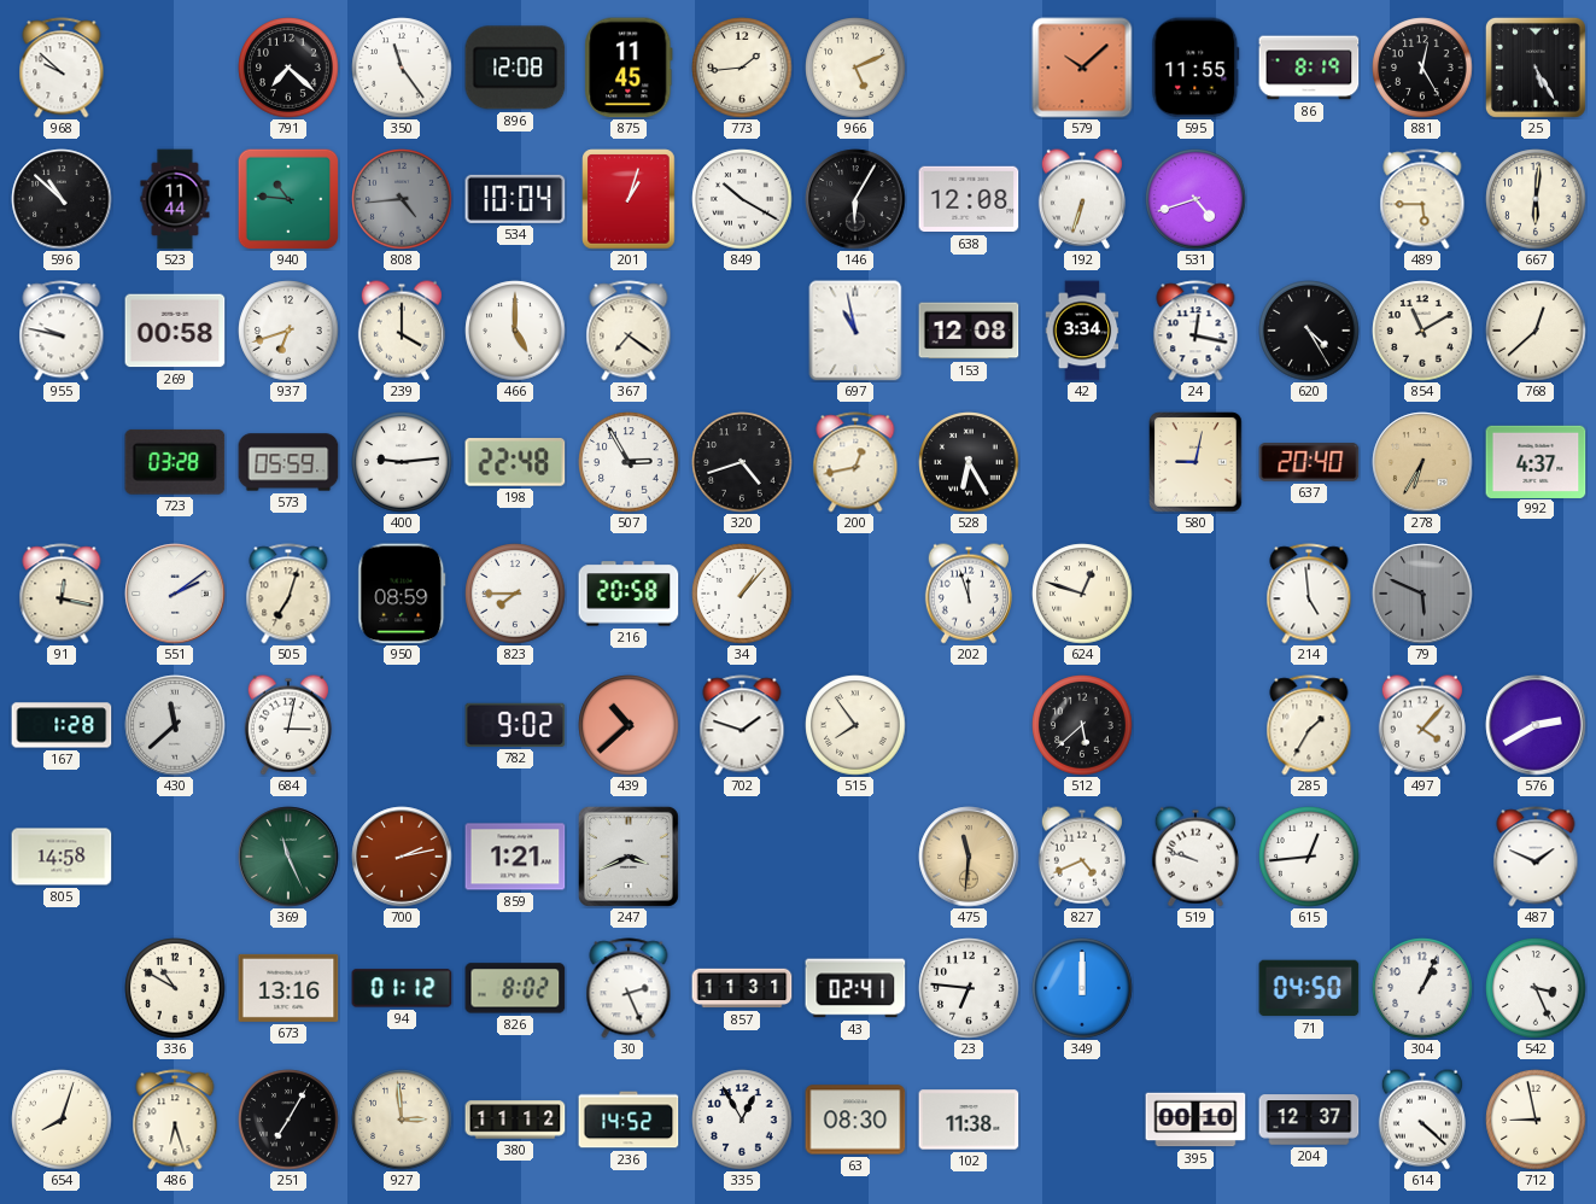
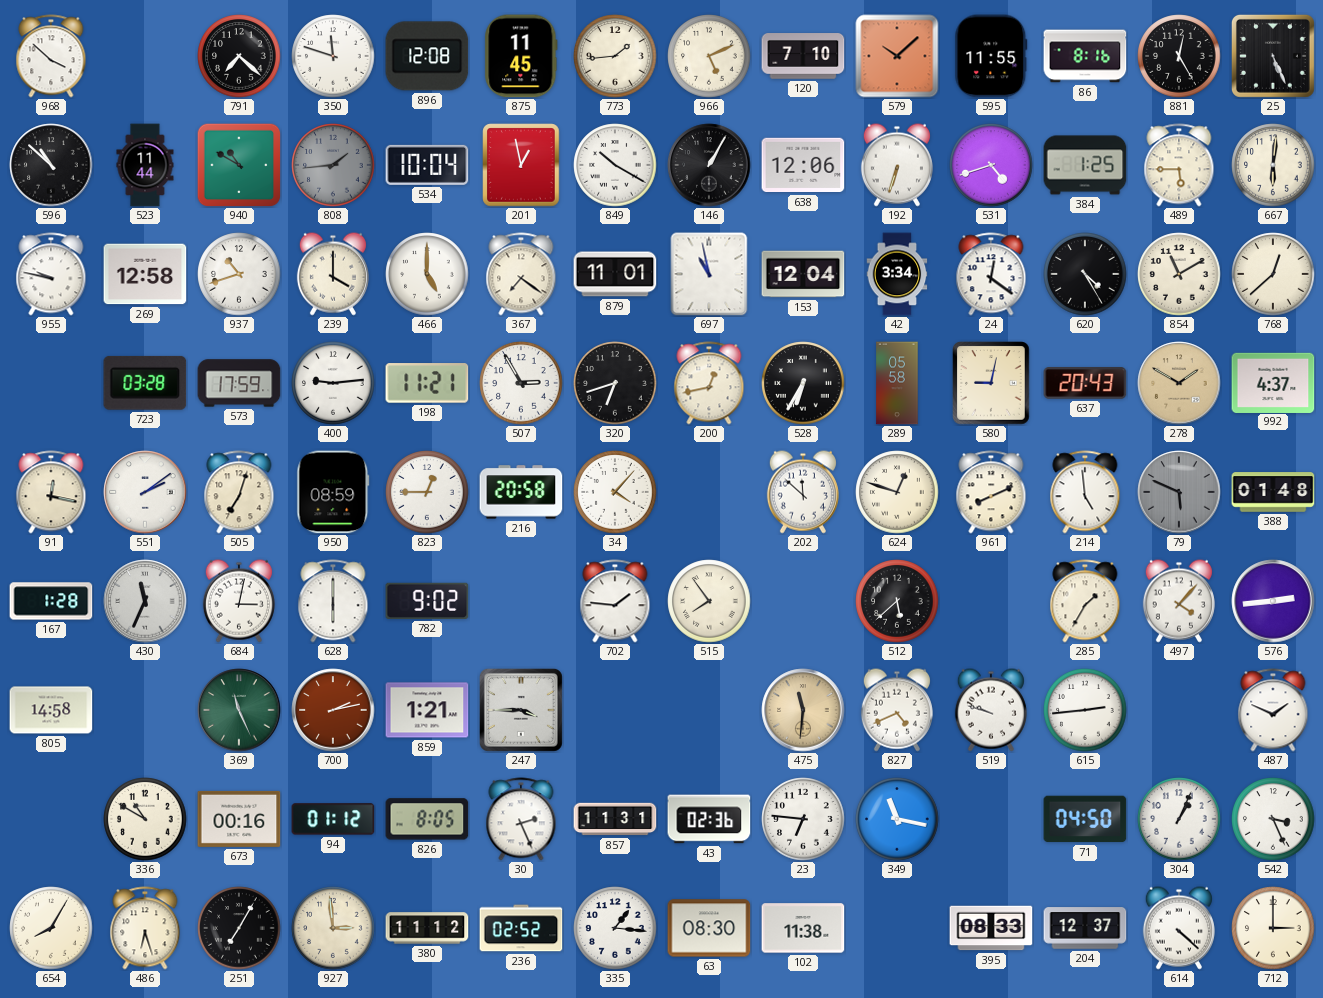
968: 9:52 -> 3:52 (51, 56)
350: 11:24 -> 11:48 (333, 56)
120: none -> 7:10 (803, 56)
86: 8:19 -> 8:16 (1085, 56)
25: 5:25 -> 5:26 (1273, 56)
940: 10:46 -> 10:50 (239, 165)
808: 4:44 -> 1:44 (333, 165)
201: 1:03 -> 12:58 (521, 165)
146: 6:05 -> 1:05 (709, 165)
638: 12:08 -> 12:06 (803, 165)
384: none -> 1:25 (1085, 165)
269: 00:58 -> 12:58 (145, 274)
937: 6:42 -> 10:42 (239, 274)
879: none -> 11:01 (615, 274)
153: 12:08 -> 12:04 (803, 274)
24: 12:17 -> 12:21 (991, 274)
573: 05:59 -> 17:59 (239, 383)
198: 22:48 -> 11:21 (427, 383)
320: 4:42 -> 6:42 (615, 383)
528: 6:25 -> 6:35 (803, 383)
289: none -> 05:58 (897, 383)
637: 20:40 -> 20:43 (1085, 383)
278: 6:35 -> 1:50 (1179, 383)
823: 7:45 -> 12:45 (427, 492)
34: 1:07 -> 4:07 (615, 492)
202: 11:57 -> 11:52 (803, 492)
961: none -> 8:11 (991, 492)
388: none -> 01:48 (1273, 492)
430: 11:38 -> 11:34 (145, 601)
628: none -> 6:00 (333, 601)
439: 10:38 -> none (629, 725)
702: 1:48 -> 1:46 (615, 601)
576: 2:40 -> 2:44 (1273, 601)
247: 3:41 -> 3:45 (521, 710)
615: 12:44 -> 2:44 (1085, 710)
673: 13:16 -> 00:16 (239, 819)
826: 8:02 -> 8:05 (427, 819)
43: 02:41 -> 02:36 (709, 819)
349: 12:00 -> 11:17 (897, 819)
654: 8:03 -> 8:05 (51, 928)
236: 14:52 -> 02:52 (521, 928)
335: 12:55 -> 1:16 (615, 928)
395: 00:10 -> 08:33 (991, 928)
712: 8:58 -> 3:00 (1273, 928)
